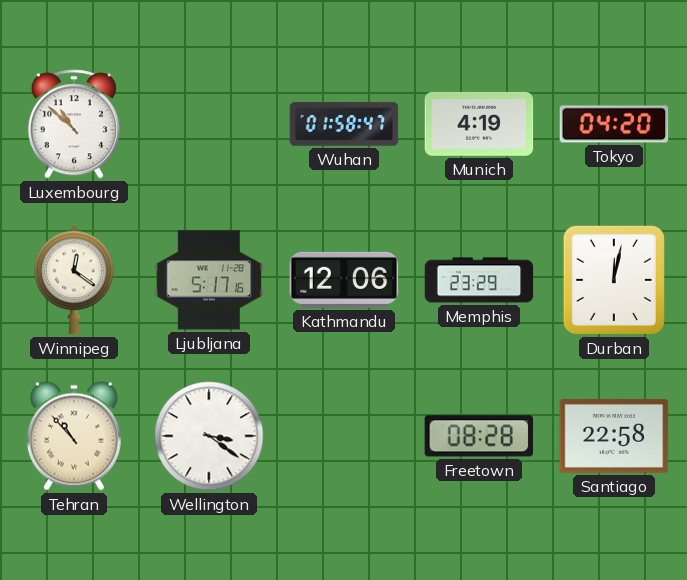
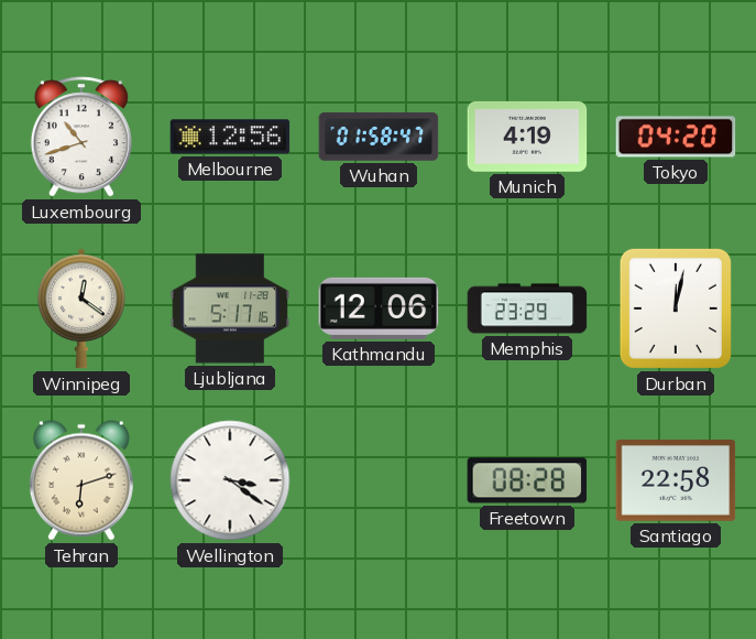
Luxembourg: 10:52 -> 10:42 (81, 137)
Melbourne: none -> 12:56 (230, 137)
Tehran: 10:53 -> 6:12 (81, 480)
